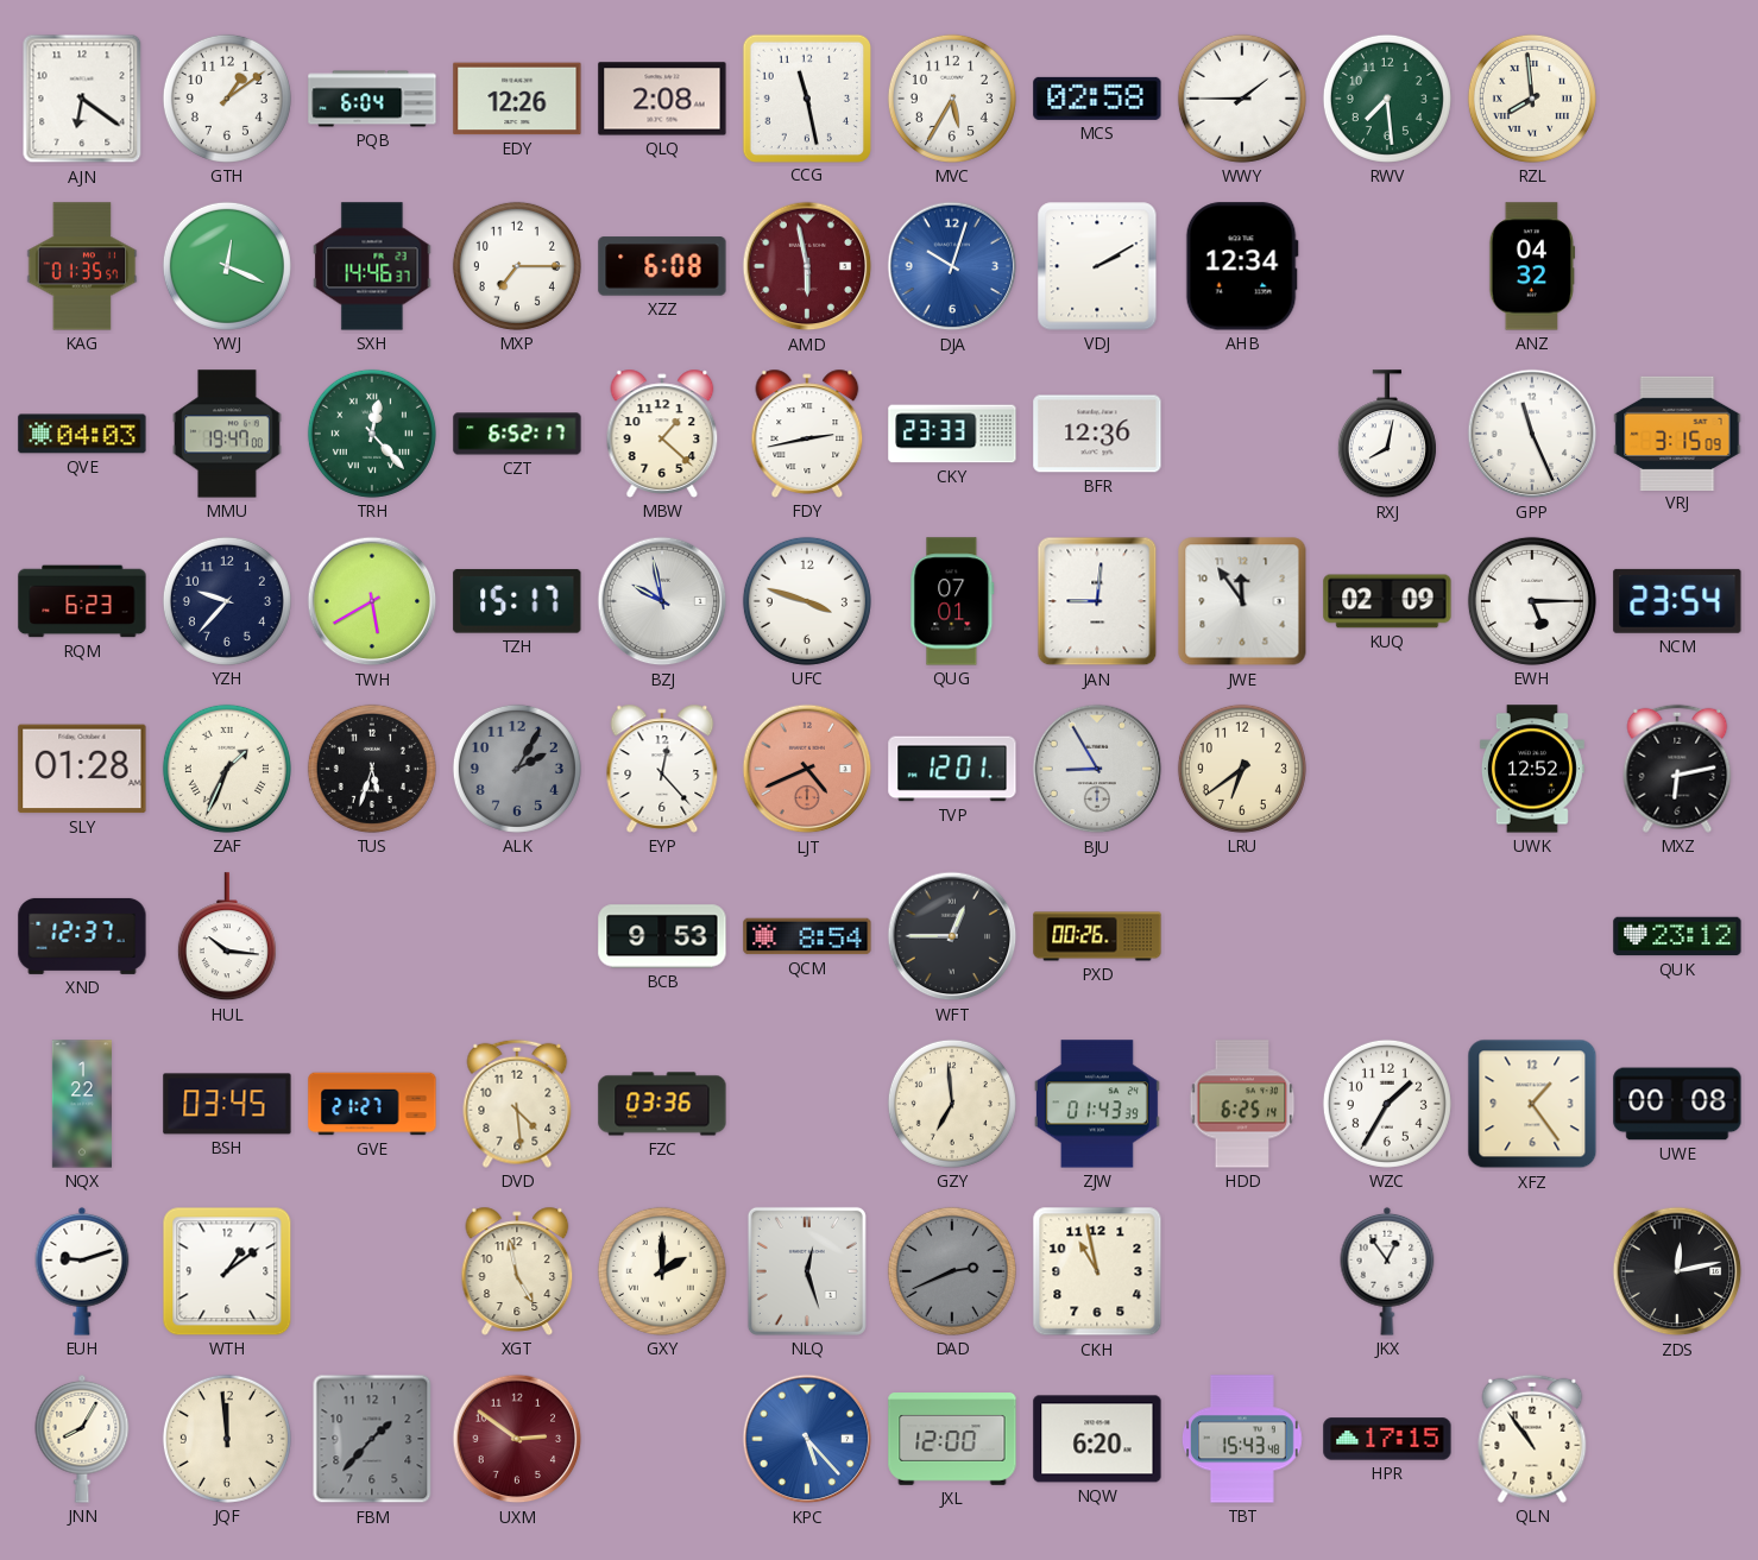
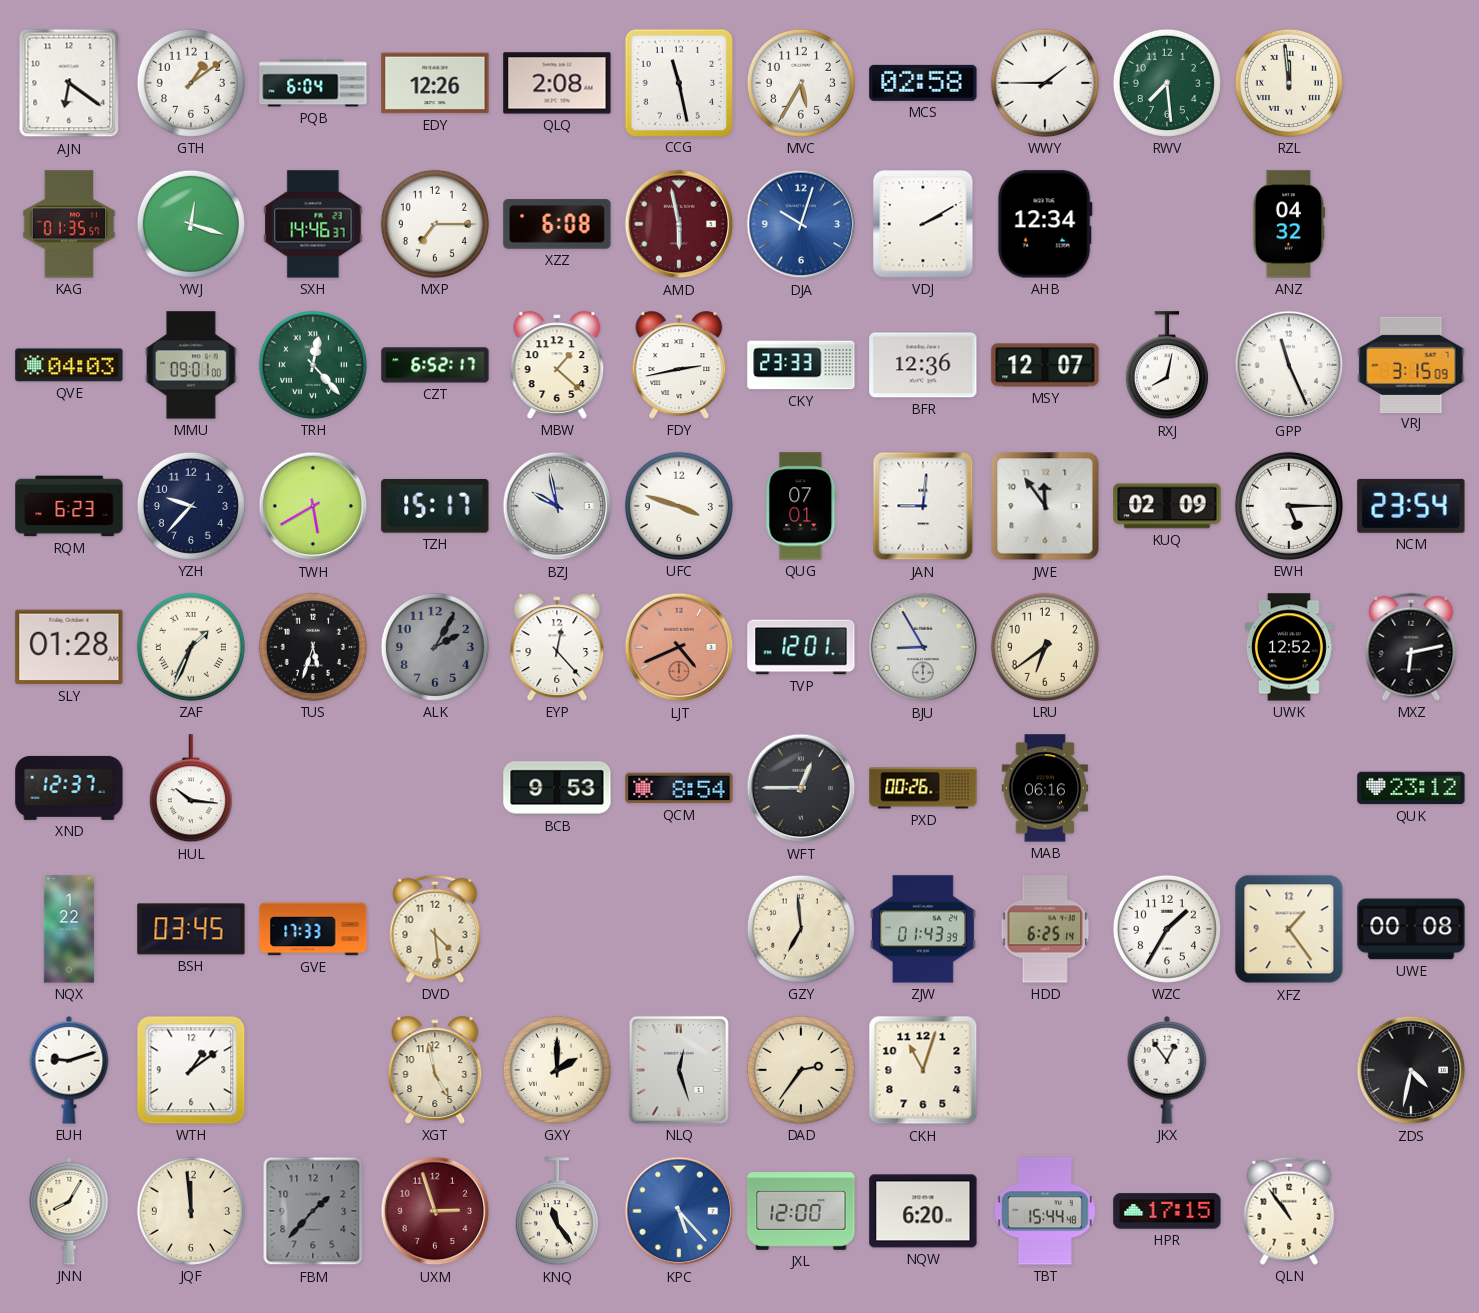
RZL: 7:59 -> 11:59 (1289, 83)
YWJ: 12:19 -> 12:18 (191, 224)
MMU: 19:47 -> 09:01 (191, 365)
MSY: none -> 12:07 (1045, 365)
MAB: none -> 06:16 (1045, 788)
GVE: 21:27 -> 17:33 (313, 929)
FZC: 03:36 -> none (662, 1104)
DAD: 2:41 -> 2:36 (801, 1070)
DAD dial: grey -> cream (801, 1070)
CKH: 10:58 -> 11:03 (923, 1070)
ZDS: 12:13 -> 4:32 (1411, 1070)
UXM: 2:51 -> 2:57 (435, 1211)
KNQ: none -> 11:24 (557, 1212)
TBT: 15:43 -> 15:44 (1046, 1211)
